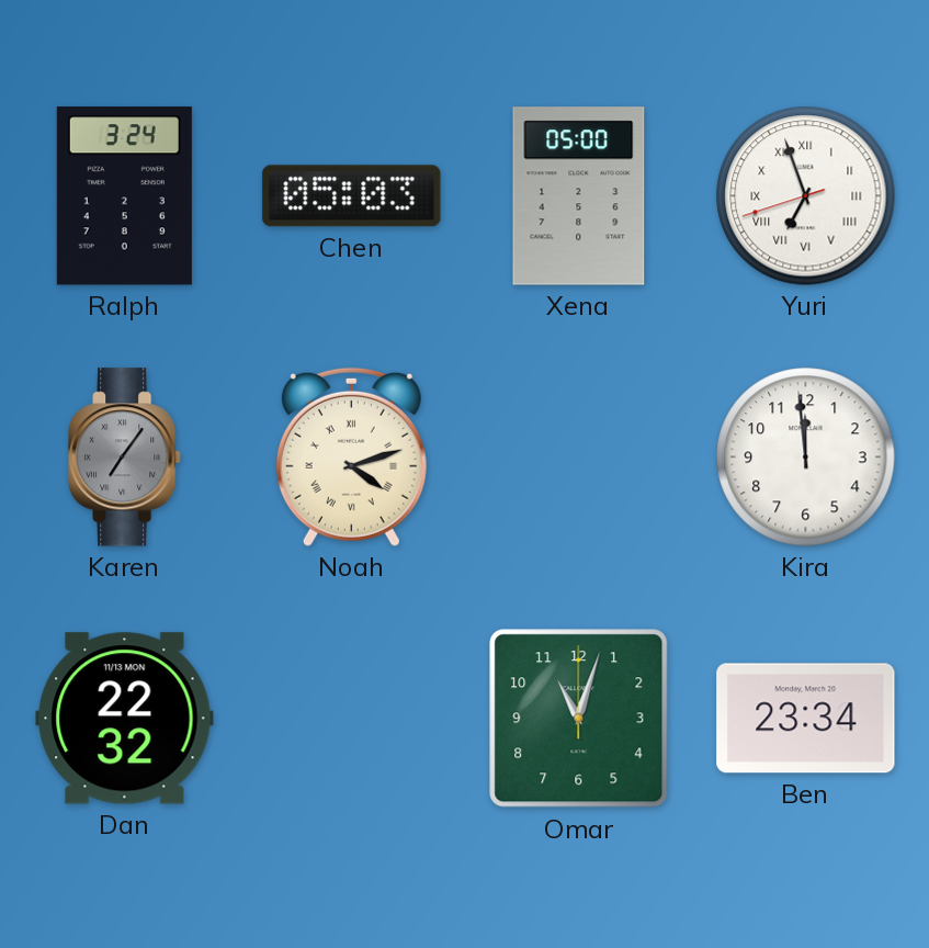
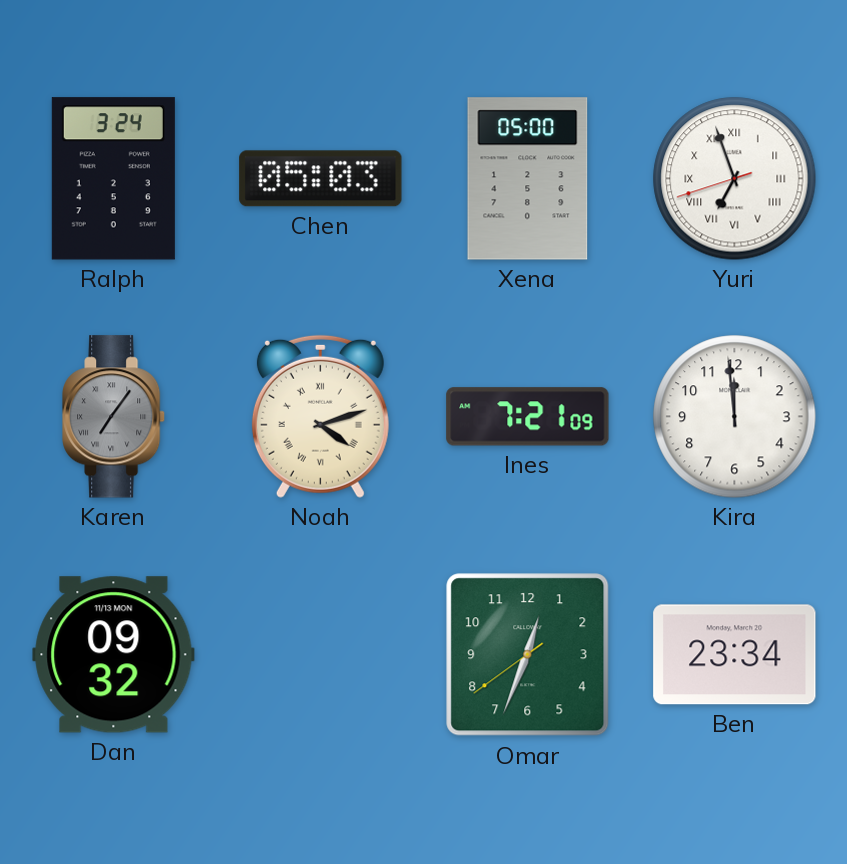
Ines: none -> 7:21 (528, 417)
Dan: 22:32 -> 09:32 (114, 655)
Omar: 11:03 -> 12:33 (528, 655)
